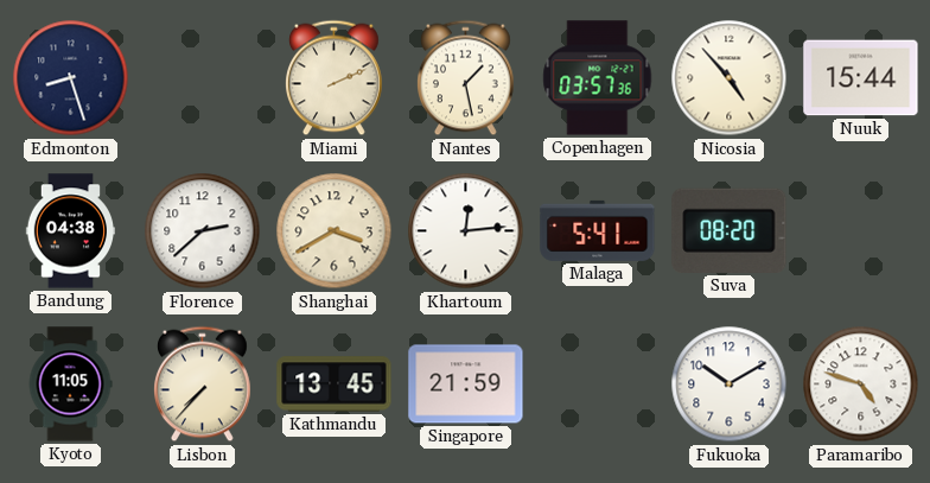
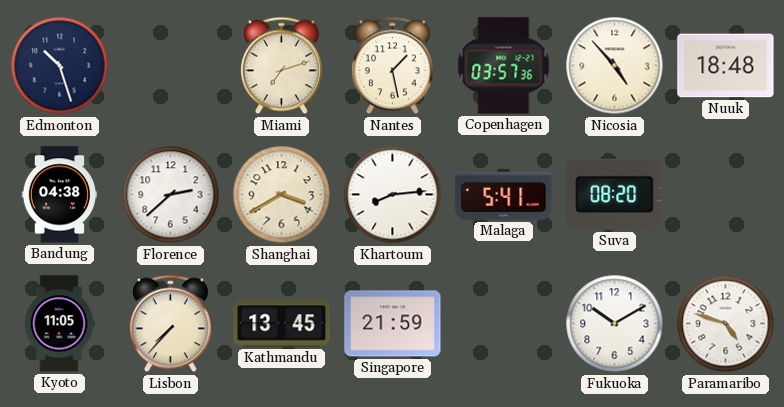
Edmonton: 8:27 -> 10:27 (60, 66)
Miami: 2:11 -> 7:12 (282, 66)
Nuuk: 15:44 -> 18:48 (726, 66)
Khartoum: 12:14 -> 8:14 (393, 195)
